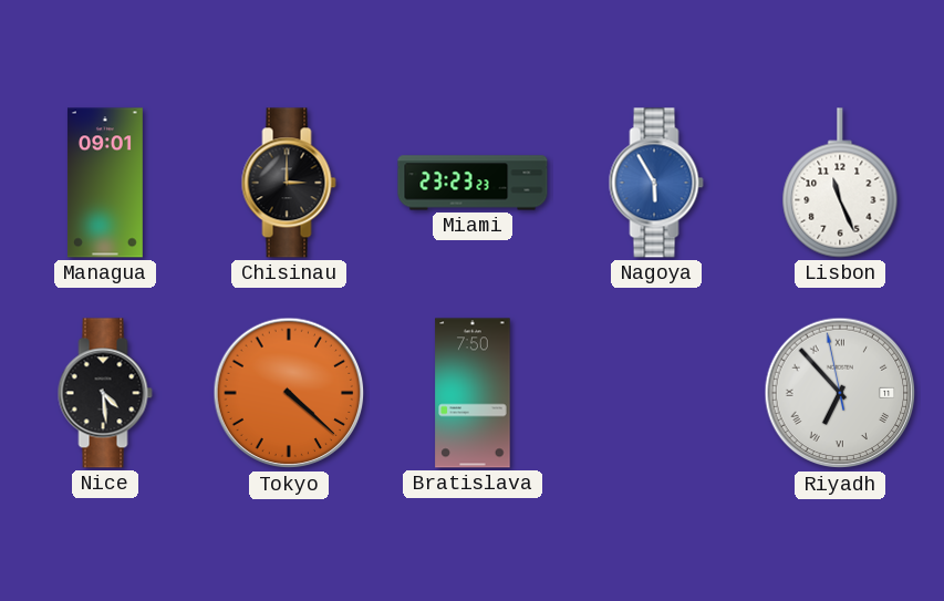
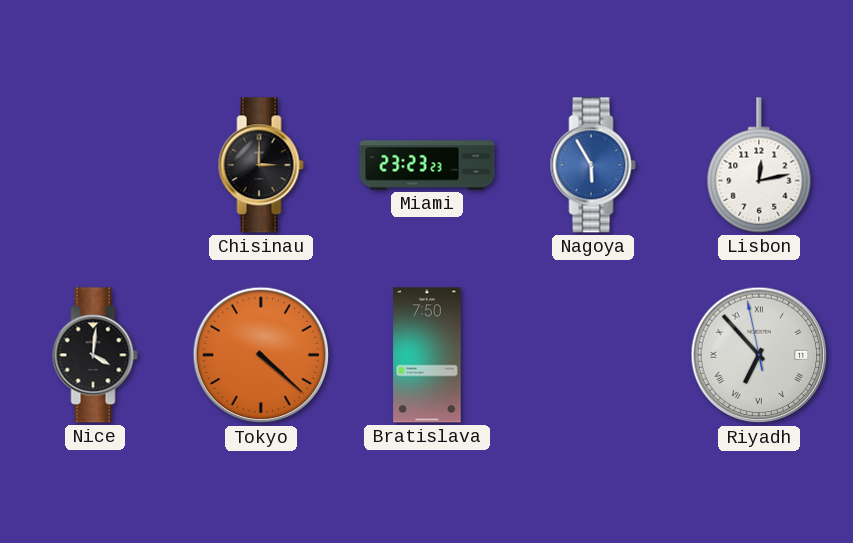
Managua: 09:01 -> none (105, 183)
Lisbon: 11:26 -> 12:13 (759, 165)
Nice: 4:29 -> 4:01 (95, 355)
